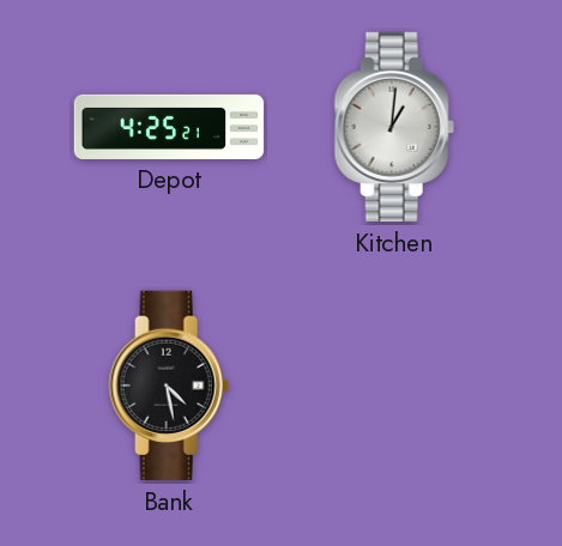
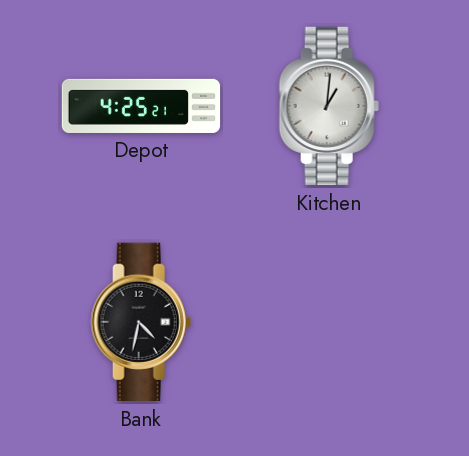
Bank: 4:28 -> 4:32 (141, 322)
